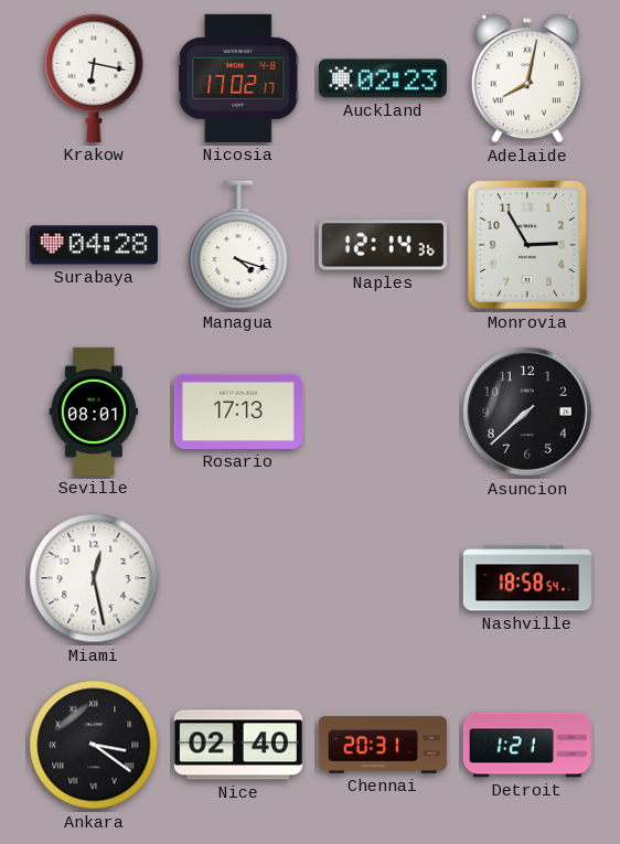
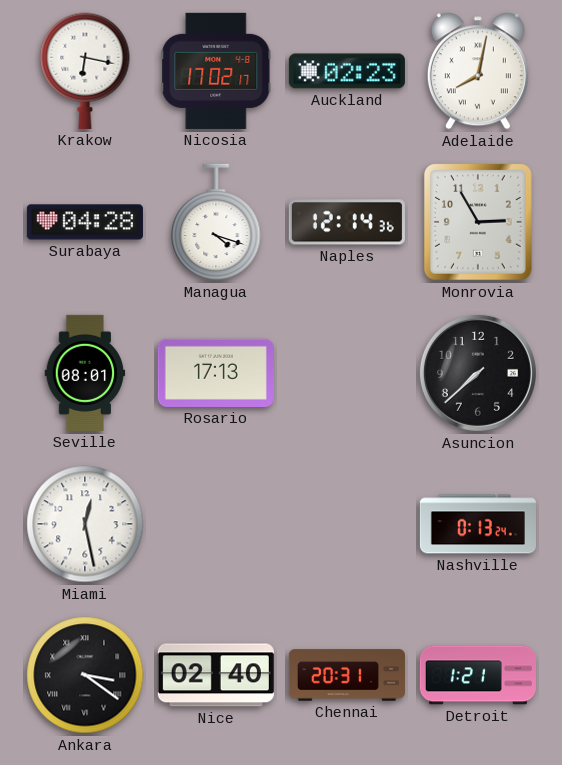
Nashville: 18:58 -> 0:13 (478, 524)
